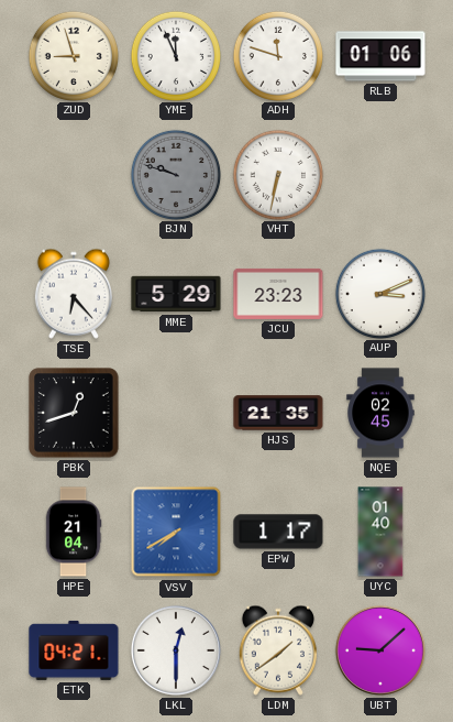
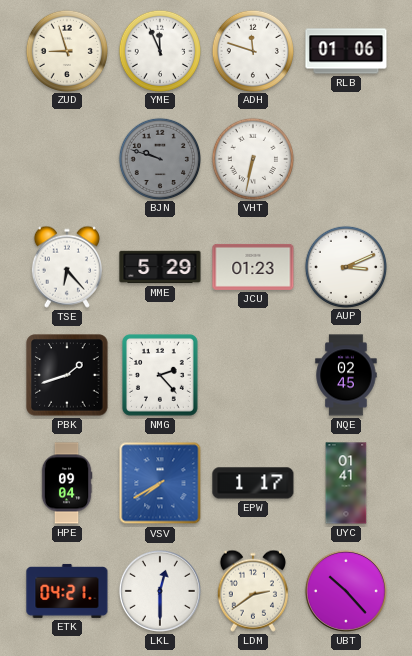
JCU: 23:23 -> 01:23 (253, 267)
PBK: 12:42 -> 1:42 (67, 375)
NMG: none -> 2:23 (160, 375)
HJS: 21:35 -> none (278, 413)
HPE: 21:04 -> 09:04 (67, 483)
UYC: 01:40 -> 01:41 (346, 483)
LDM: 1:39 -> 2:39 (253, 591)
UBT: 9:08 -> 10:23 (346, 591)
